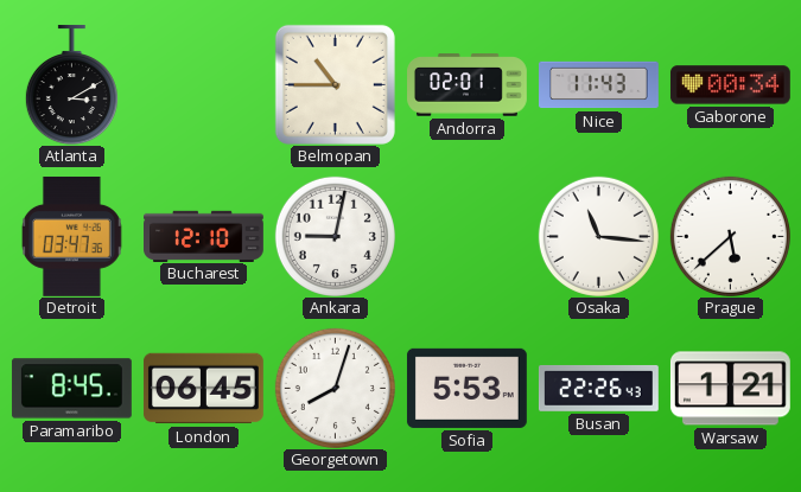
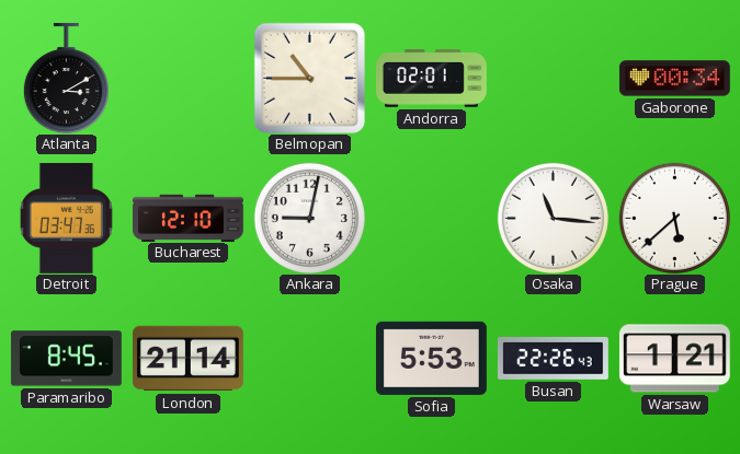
Nice: 11:43 -> none (599, 85)
London: 06:45 -> 21:14 (187, 359)
Georgetown: 8:03 -> none (335, 388)
